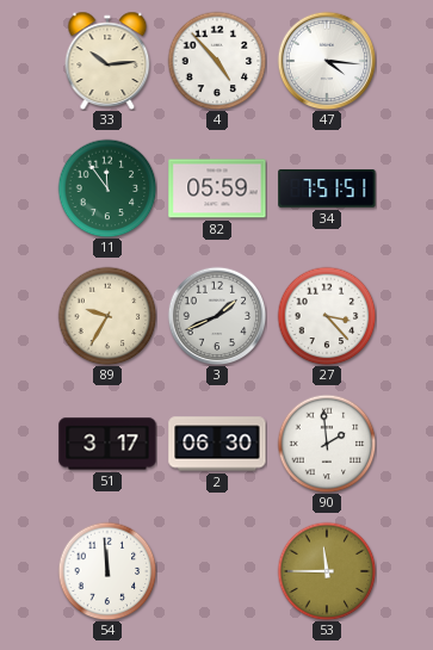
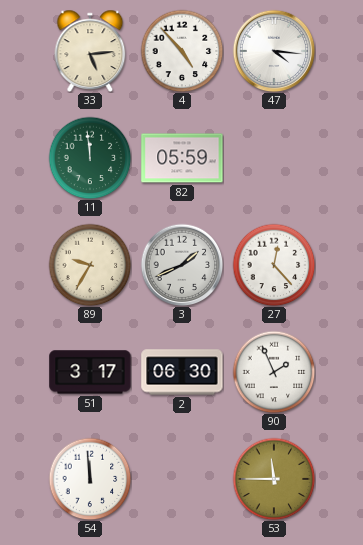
33: 10:14 -> 5:14 (90, 50)
11: 11:54 -> 11:59 (90, 158)
34: 7:51 -> none (327, 190)
27: 3:23 -> 12:23 (274, 265)
90: 1:59 -> 1:56 (274, 372)
